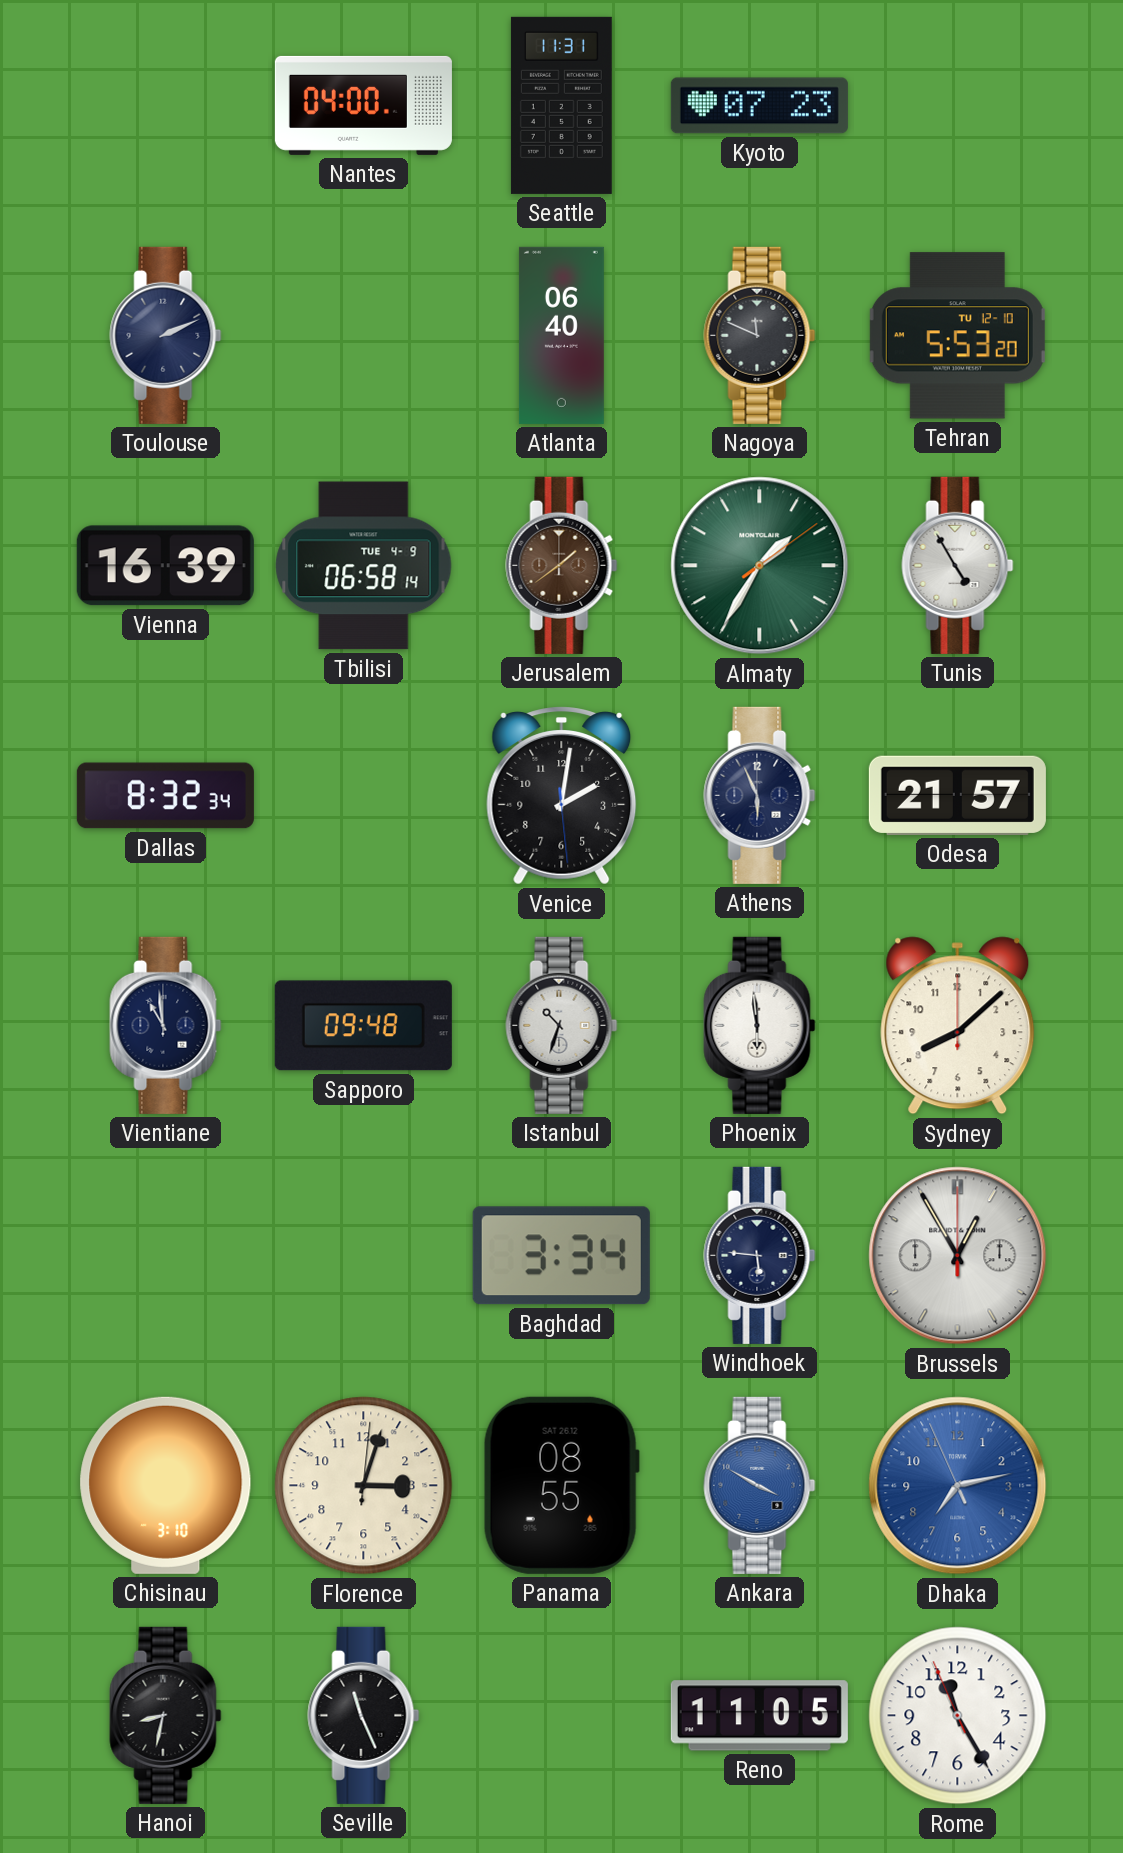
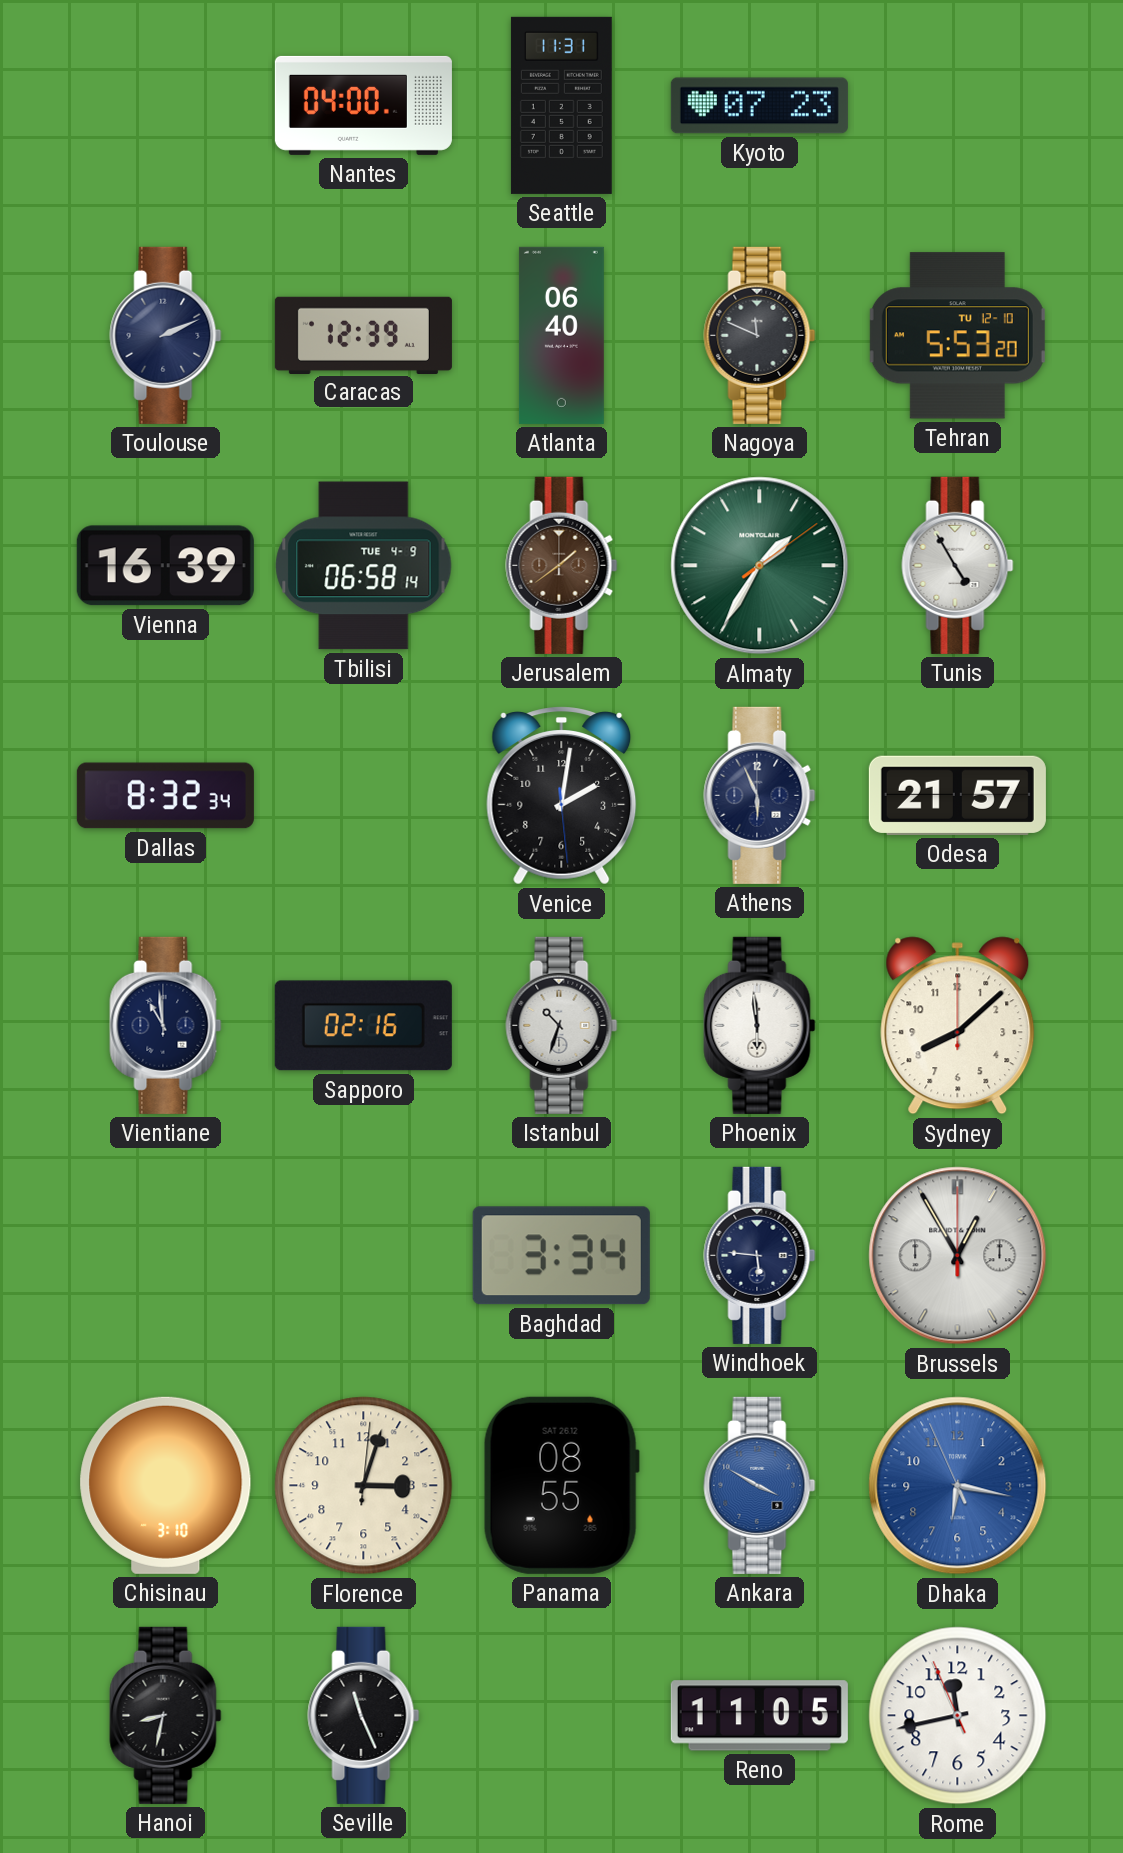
Caracas: none -> 12:39 (363, 335)
Sapporo: 09:48 -> 02:16 (363, 1026)
Dhaka: 7:12 -> 6:16 (958, 1486)
Rome: 11:24 -> 11:42 (958, 1716)
